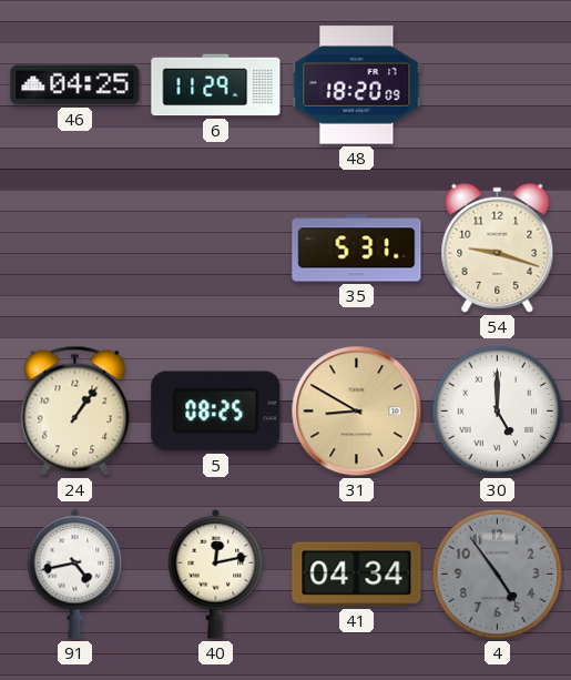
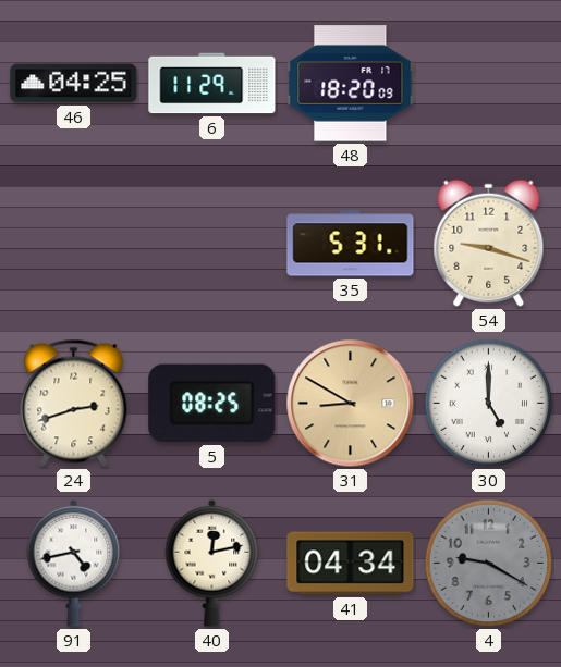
24: 1:06 -> 2:42 (74, 403)
4: 4:54 -> 9:20 (489, 564)
